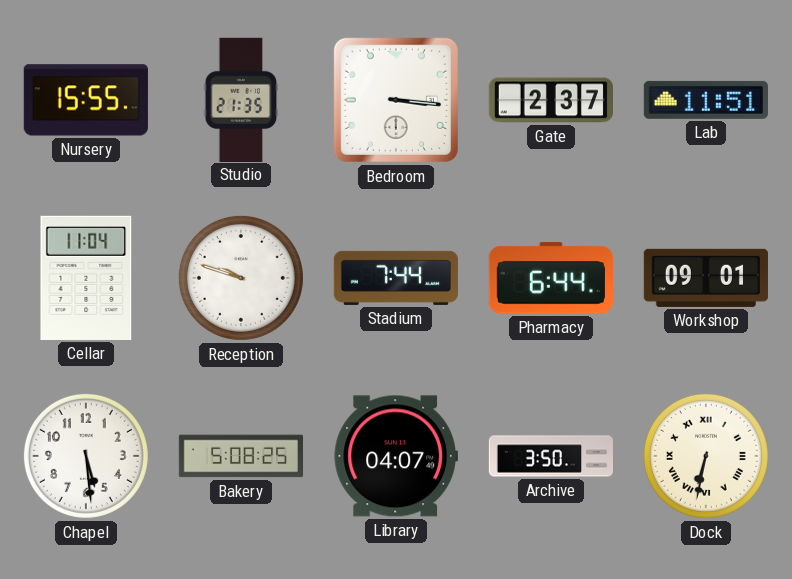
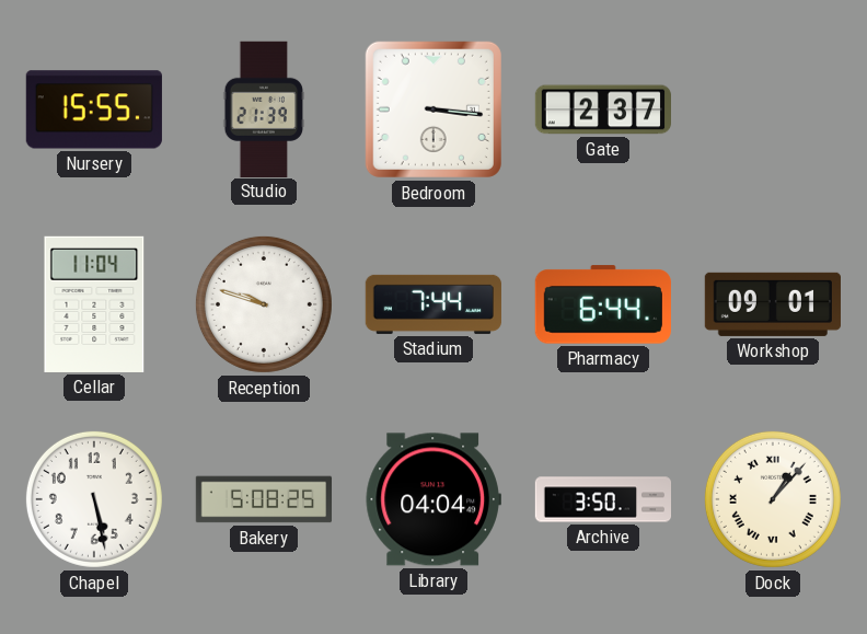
Studio: 21:35 -> 21:39 (264, 108)
Lab: 11:51 -> none (706, 100)
Chapel: 5:29 -> 5:28 (94, 499)
Library: 04:07 -> 04:04 (433, 499)
Dock: 6:32 -> 1:07 (773, 499)
